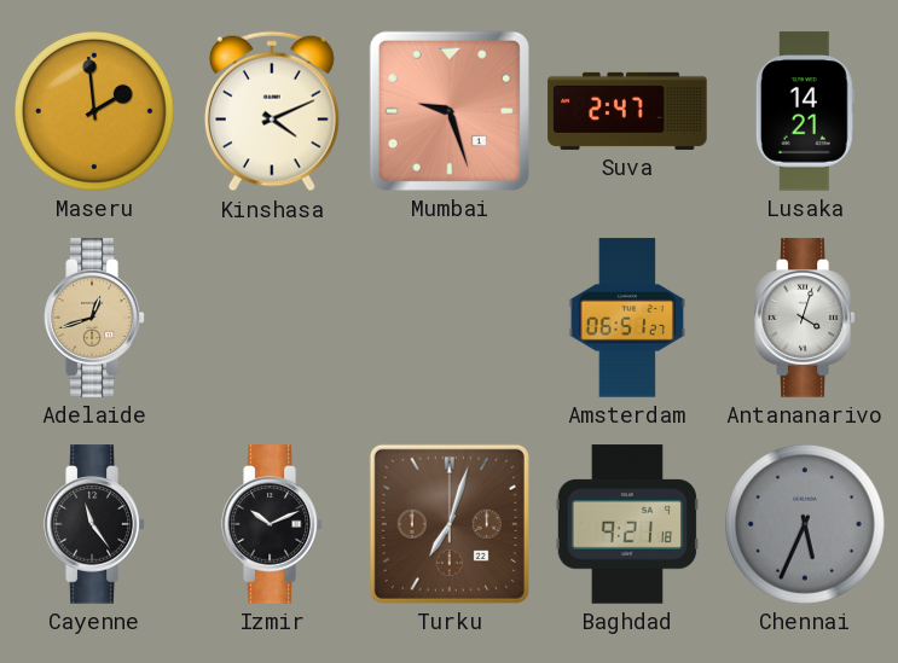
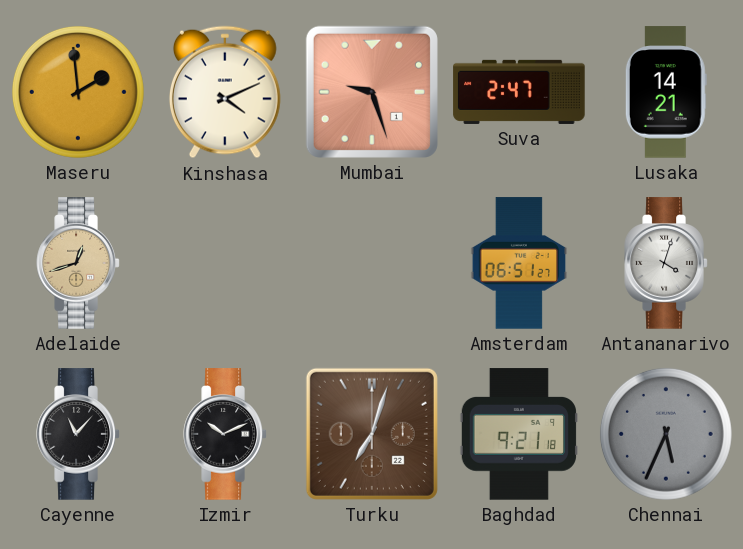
Cayenne: 11:24 -> 11:07 (78, 434)
